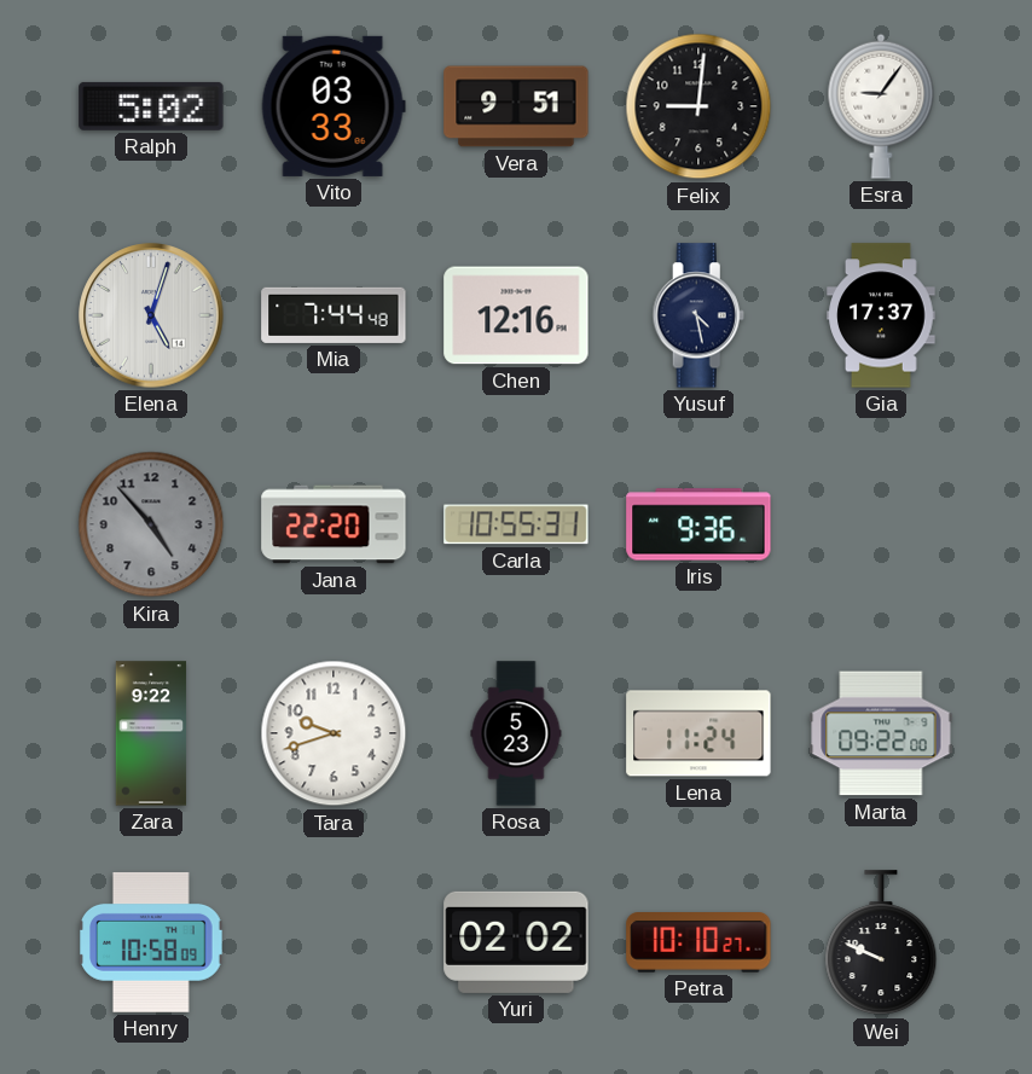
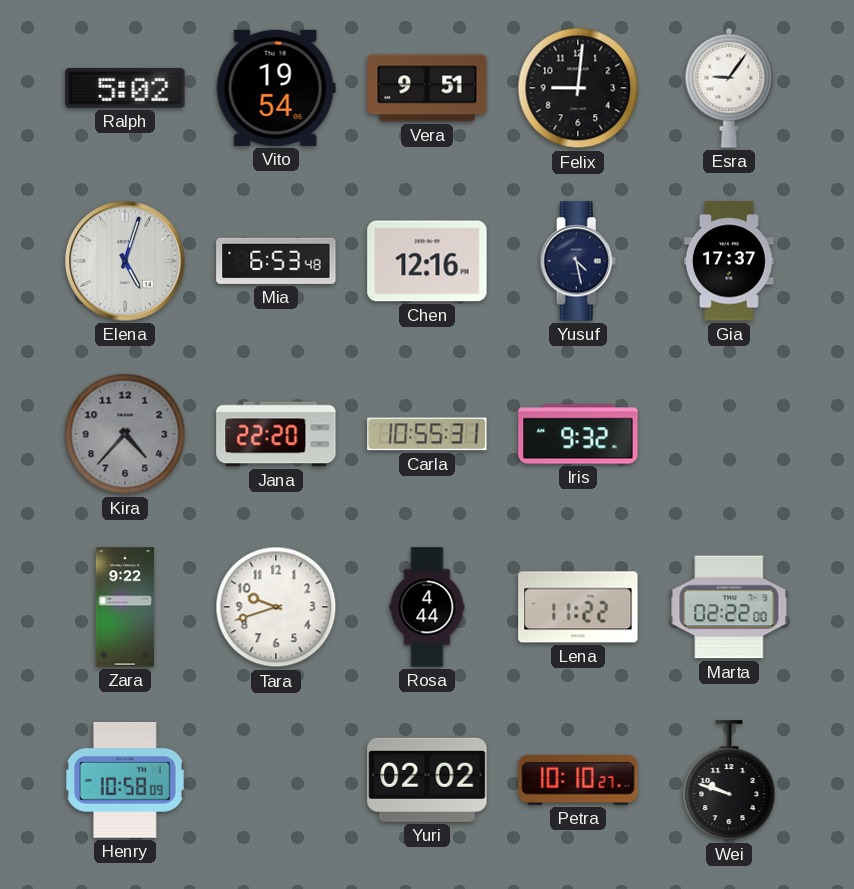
Vito: 03:33 -> 19:54 (276, 88)
Mia: 7:44 -> 6:53 (276, 261)
Kira: 4:53 -> 4:37 (125, 434)
Iris: 9:36 -> 9:32 (578, 434)
Rosa: 5:23 -> 4:44 (427, 607)
Lena: 11:24 -> 11:22 (578, 607)
Marta: 09:22 -> 02:22 (729, 607)
Wei: 9:49 -> 9:48 (729, 781)
